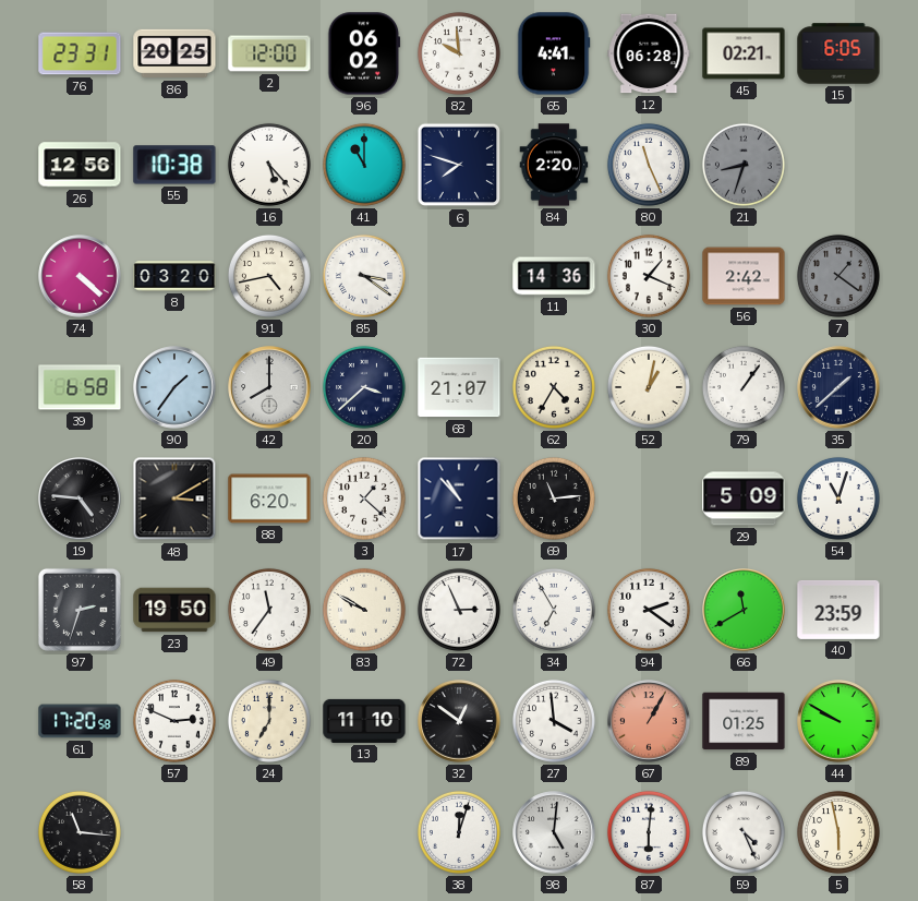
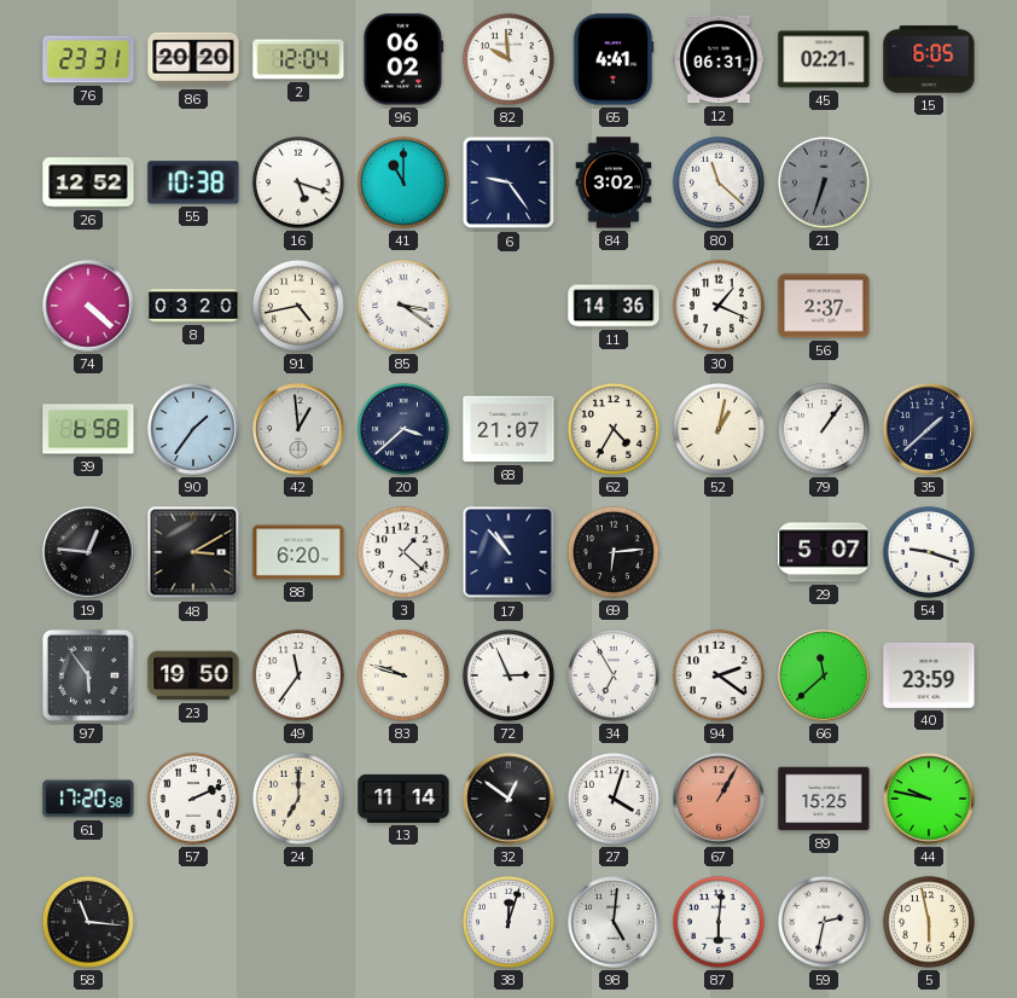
86: 20:25 -> 20:20 (193, 59)
2: 12:00 -> 12:04 (298, 59)
12: 06:28 -> 06:31 (719, 59)
26: 12:56 -> 12:52 (88, 182)
16: 5:23 -> 5:18 (298, 182)
6: 7:48 -> 9:24 (508, 182)
84: 2:20 -> 3:02 (614, 182)
80: 11:26 -> 11:22 (719, 182)
21: 8:33 -> 6:33 (824, 182)
56: 2:42 -> 2:37 (824, 306)
7: 1:21 -> none (838, 276)
42: 8:00 -> 12:59 (298, 429)
19: 4:46 -> 12:46 (88, 552)
69: 11:14 -> 6:14 (614, 552)
29: 5:09 -> 5:07 (824, 552)
54: 11:03 -> 9:18 (929, 552)
97: 2:33 -> 5:54 (88, 675)
83: 9:50 -> 9:48 (403, 675)
66: 11:40 -> 11:38 (824, 675)
57: 2:49 -> 2:11 (193, 799)
13: 11:10 -> 11:14 (403, 799)
27: 3:59 -> 4:03 (614, 799)
89: 01:25 -> 15:25 (824, 799)
44: 9:50 -> 9:47 (929, 799)
59: 4:26 -> 2:32 (824, 922)
